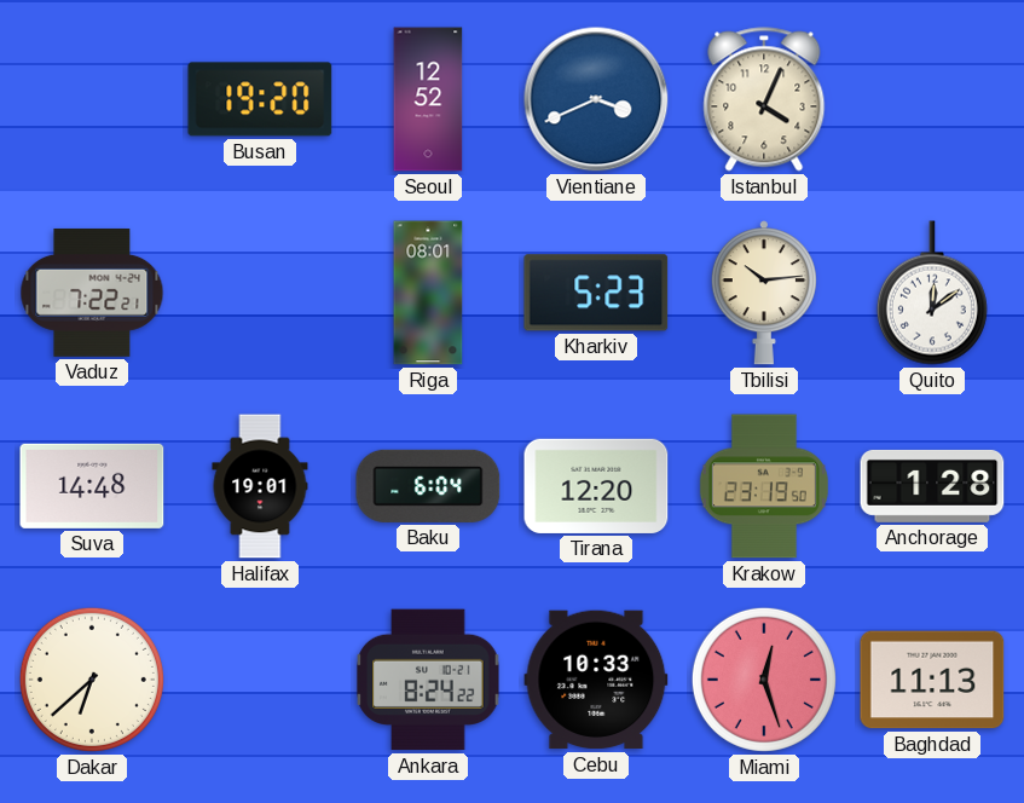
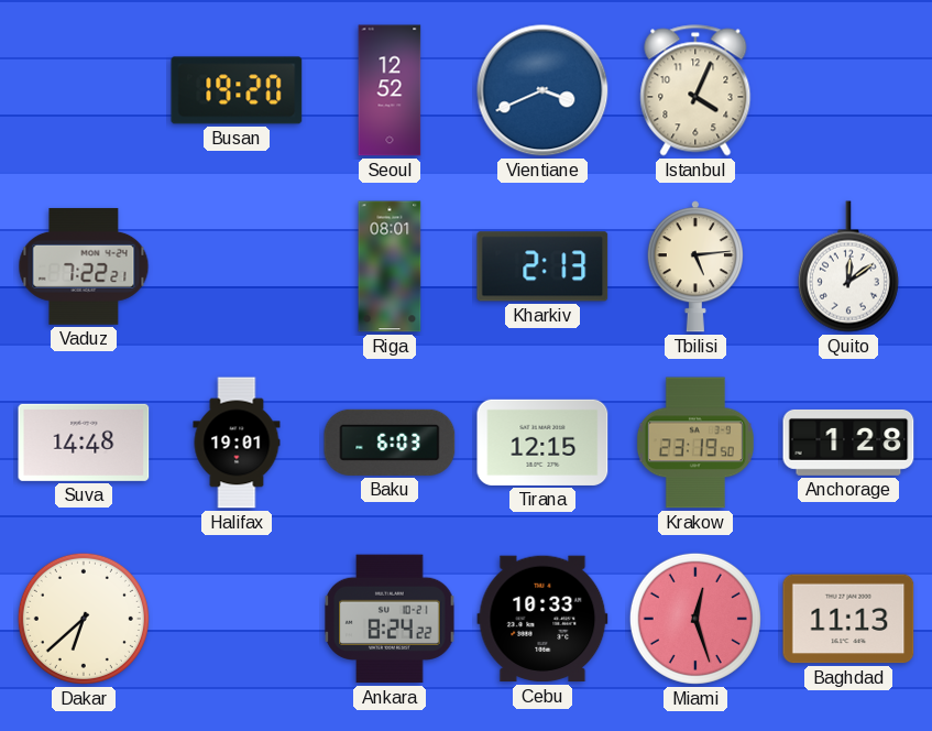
Kharkiv: 5:23 -> 2:13 (542, 266)
Tbilisi: 10:14 -> 5:14 (695, 266)
Baku: 6:04 -> 6:03 (390, 443)
Tirana: 12:20 -> 12:15 (542, 443)
